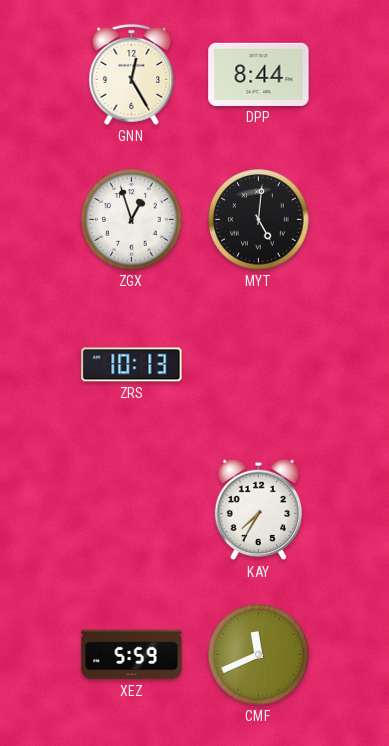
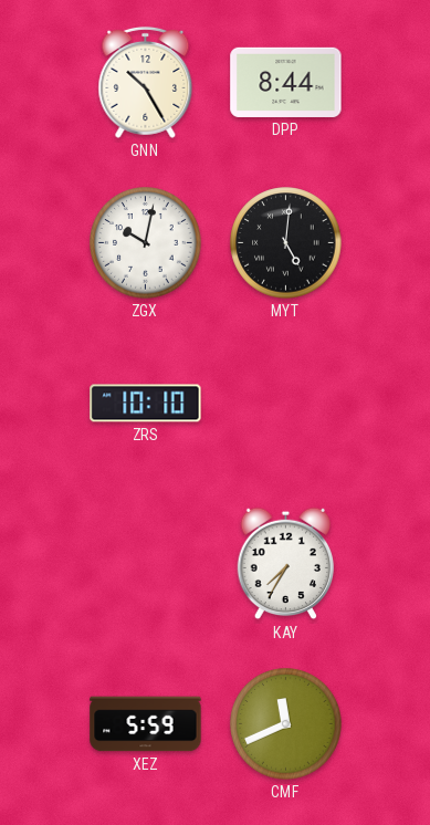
GNN: 12:25 -> 10:25 (146, 82)
ZGX: 12:57 -> 10:02 (146, 243)
ZRS: 10:13 -> 10:10 (146, 404)
